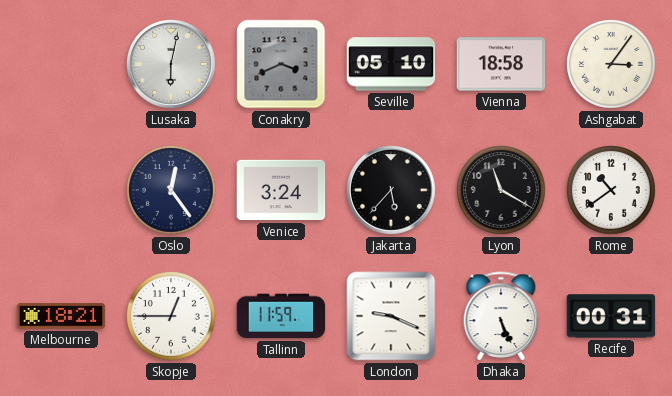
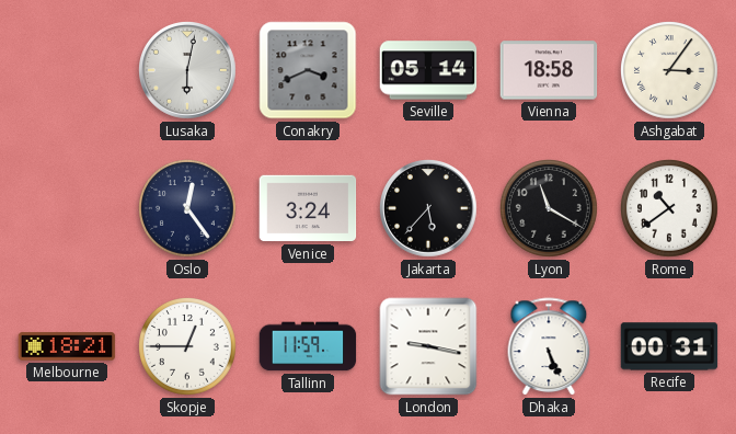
Seville: 05:10 -> 05:14 (428, 70)
London: 9:19 -> 9:17 (428, 346)
